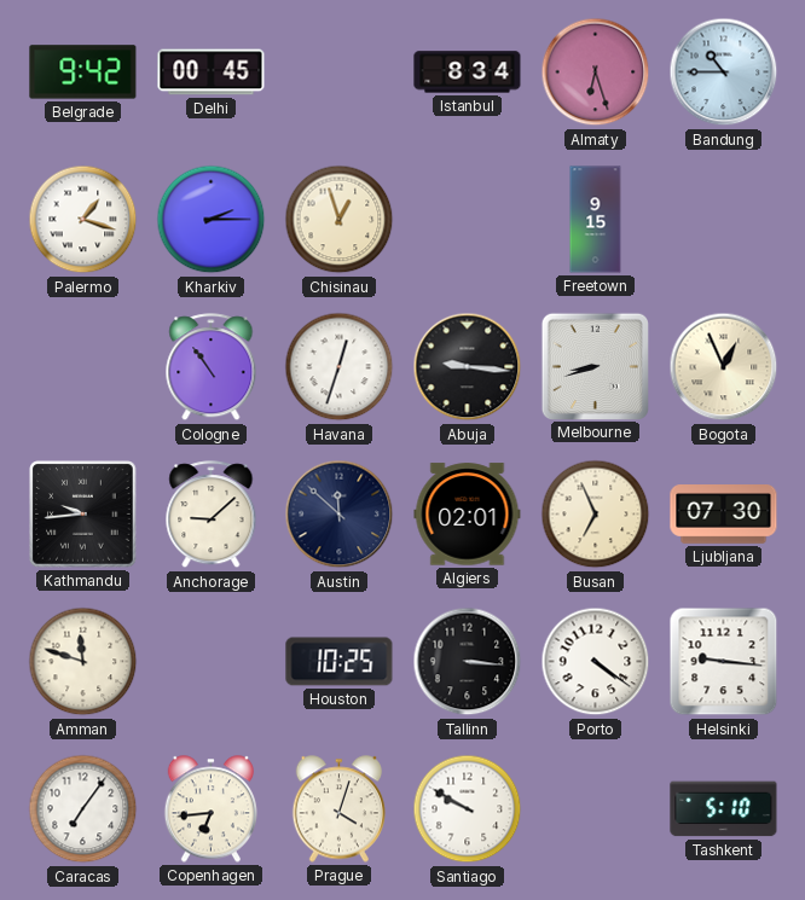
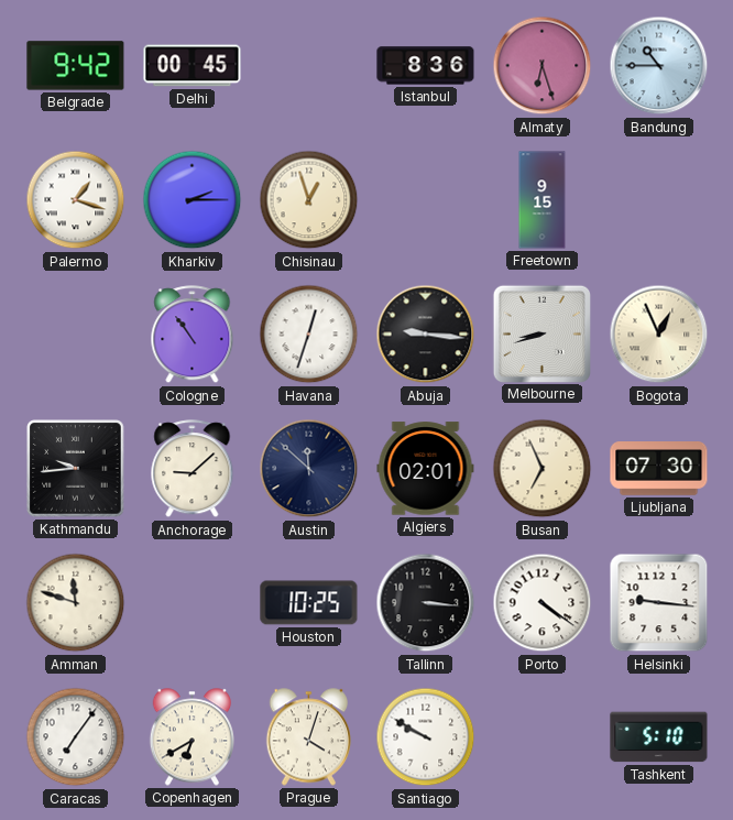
Istanbul: 8:34 -> 8:36 (426, 66)
Copenhagen: 6:44 -> 6:40 (192, 737)
